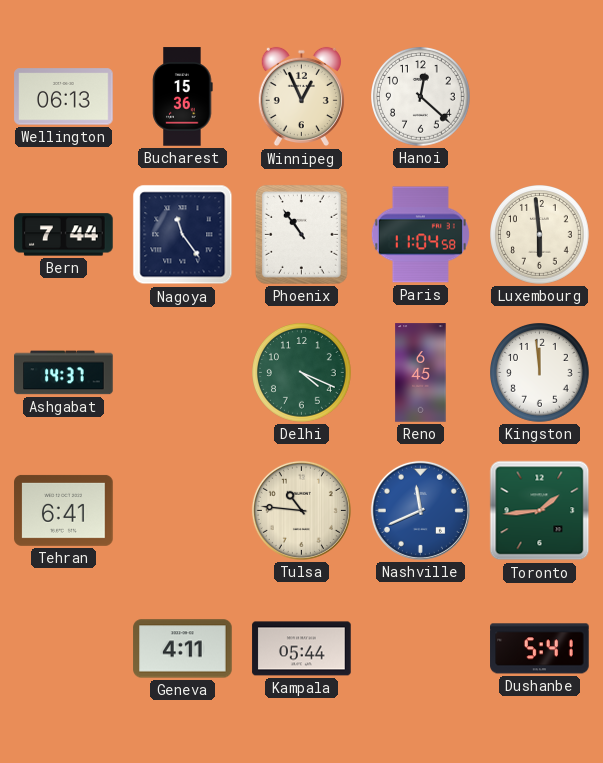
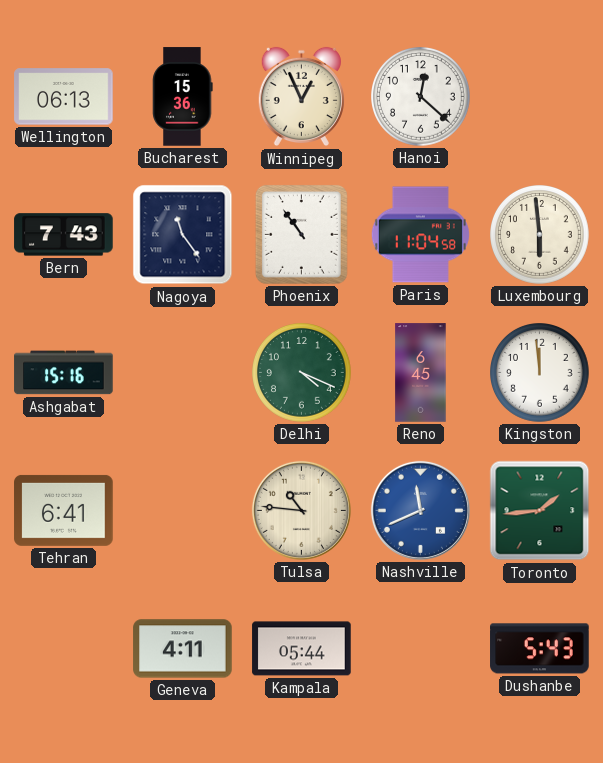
Bern: 7:44 -> 7:43 (64, 235)
Ashgabat: 14:37 -> 15:16 (64, 373)
Dushanbe: 5:41 -> 5:43 (540, 649)
